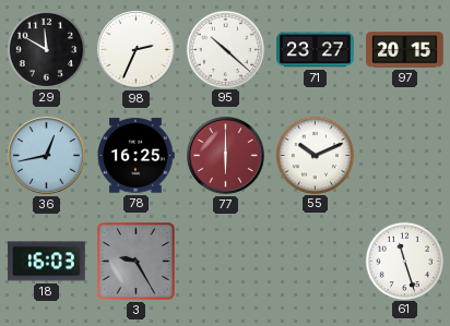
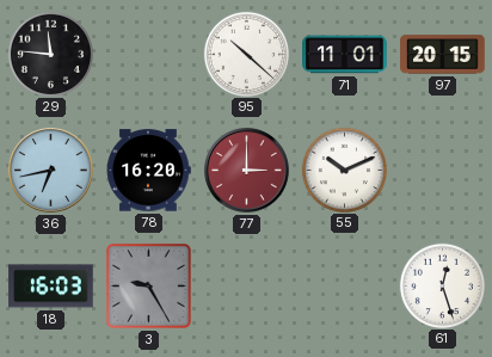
29: 11:50 -> 11:46 (50, 54)
98: 2:34 -> none (137, 50)
71: 23:27 -> 11:01 (345, 55)
36: 12:43 -> 6:43 (51, 171)
78: 16:25 -> 16:20 (148, 171)
77: 6:00 -> 3:00 (247, 171)
61: 11:27 -> 12:27 (442, 285)
